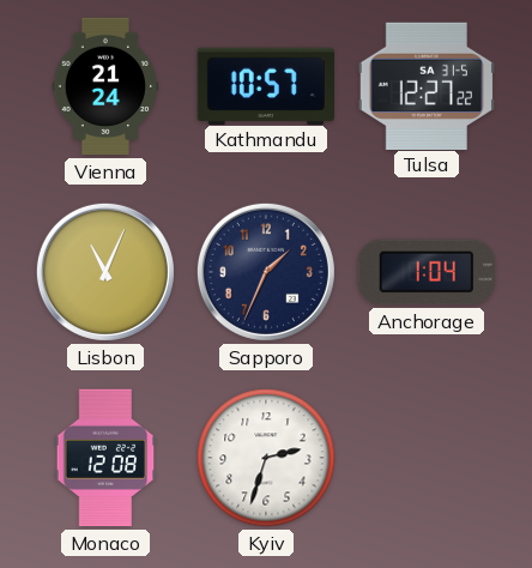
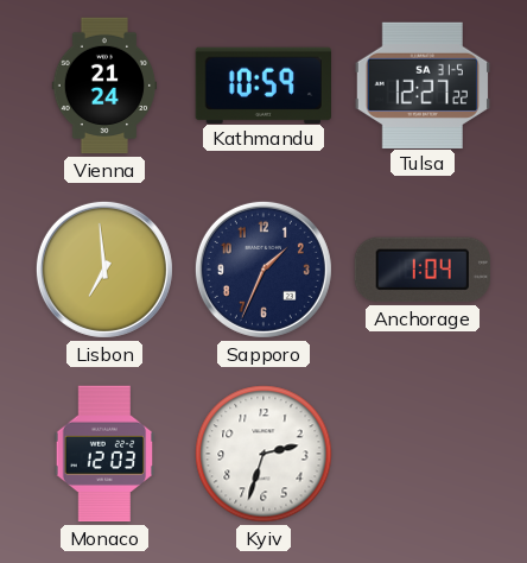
Kathmandu: 10:57 -> 10:59 (262, 84)
Lisbon: 11:04 -> 6:59 (104, 270)
Monaco: 12:08 -> 12:03 (104, 454)
